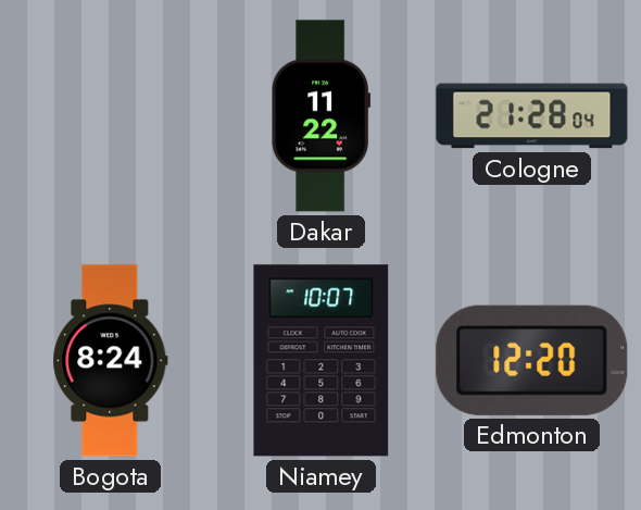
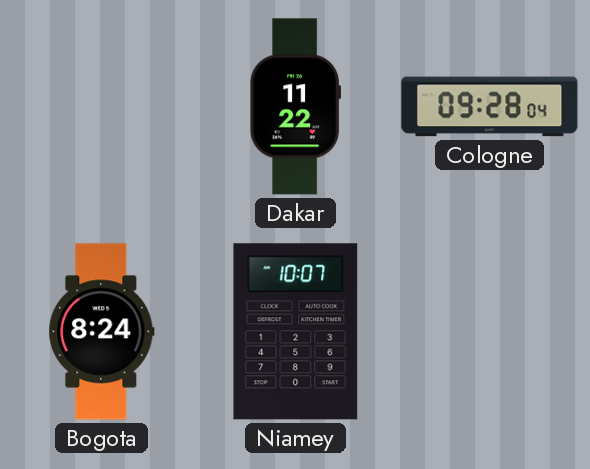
Cologne: 21:28 -> 09:28 (490, 107)
Edmonton: 12:20 -> none (532, 360)
